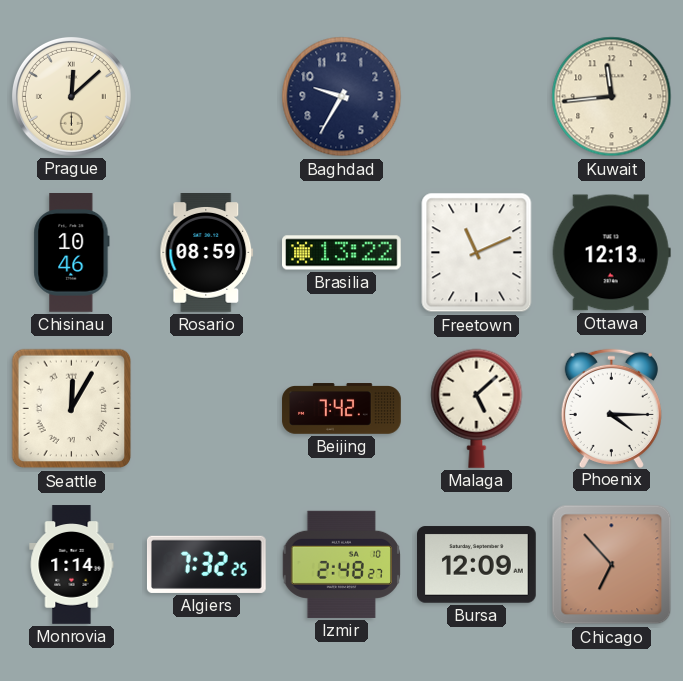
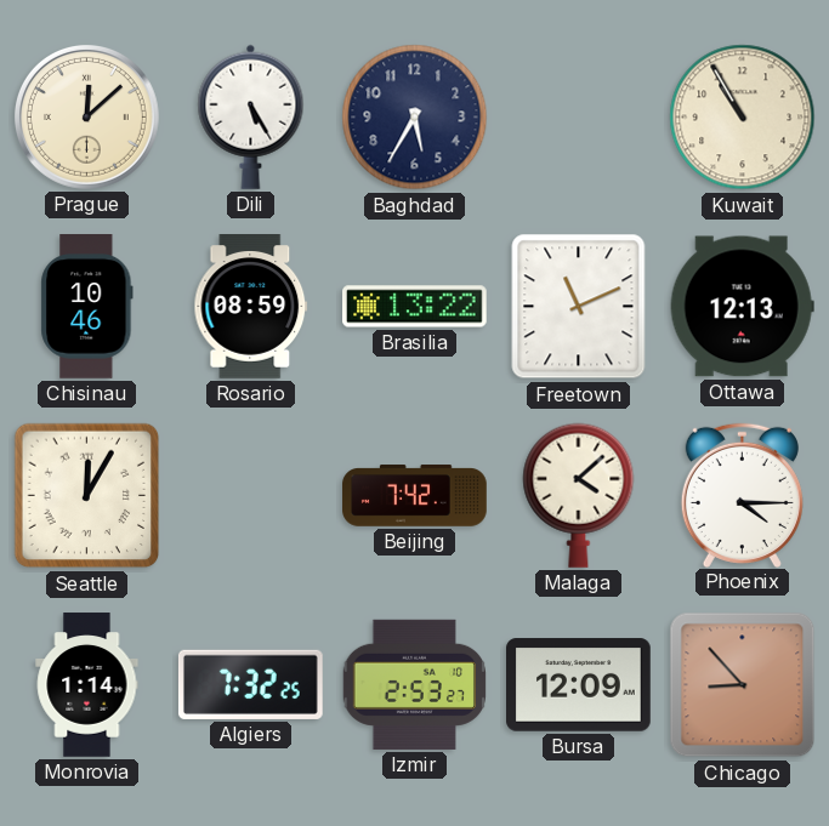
Dili: none -> 5:25 (251, 116)
Baghdad: 9:35 -> 5:35 (415, 118)
Kuwait: 11:44 -> 10:55 (743, 118)
Malaga: 5:08 -> 4:08 (579, 495)
Izmir: 2:48 -> 2:53 (414, 684)
Chicago: 6:53 -> 8:53 (743, 685)
